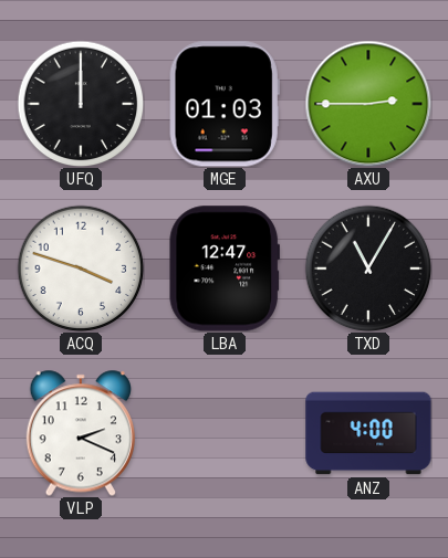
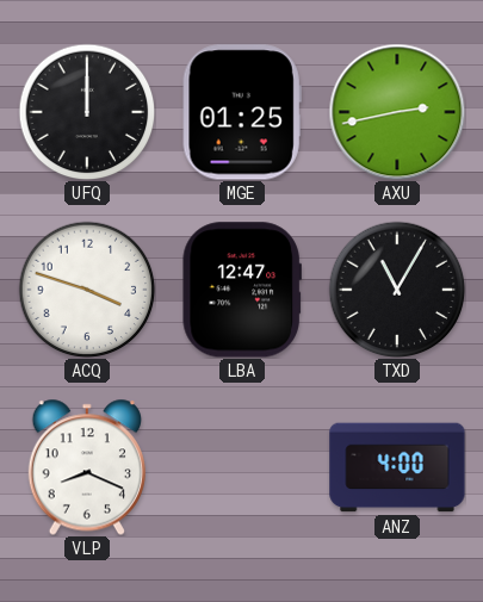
MGE: 01:03 -> 01:25 (242, 112)
AXU: 2:45 -> 2:43 (397, 112)
VLP: 2:19 -> 8:19 (87, 467)
